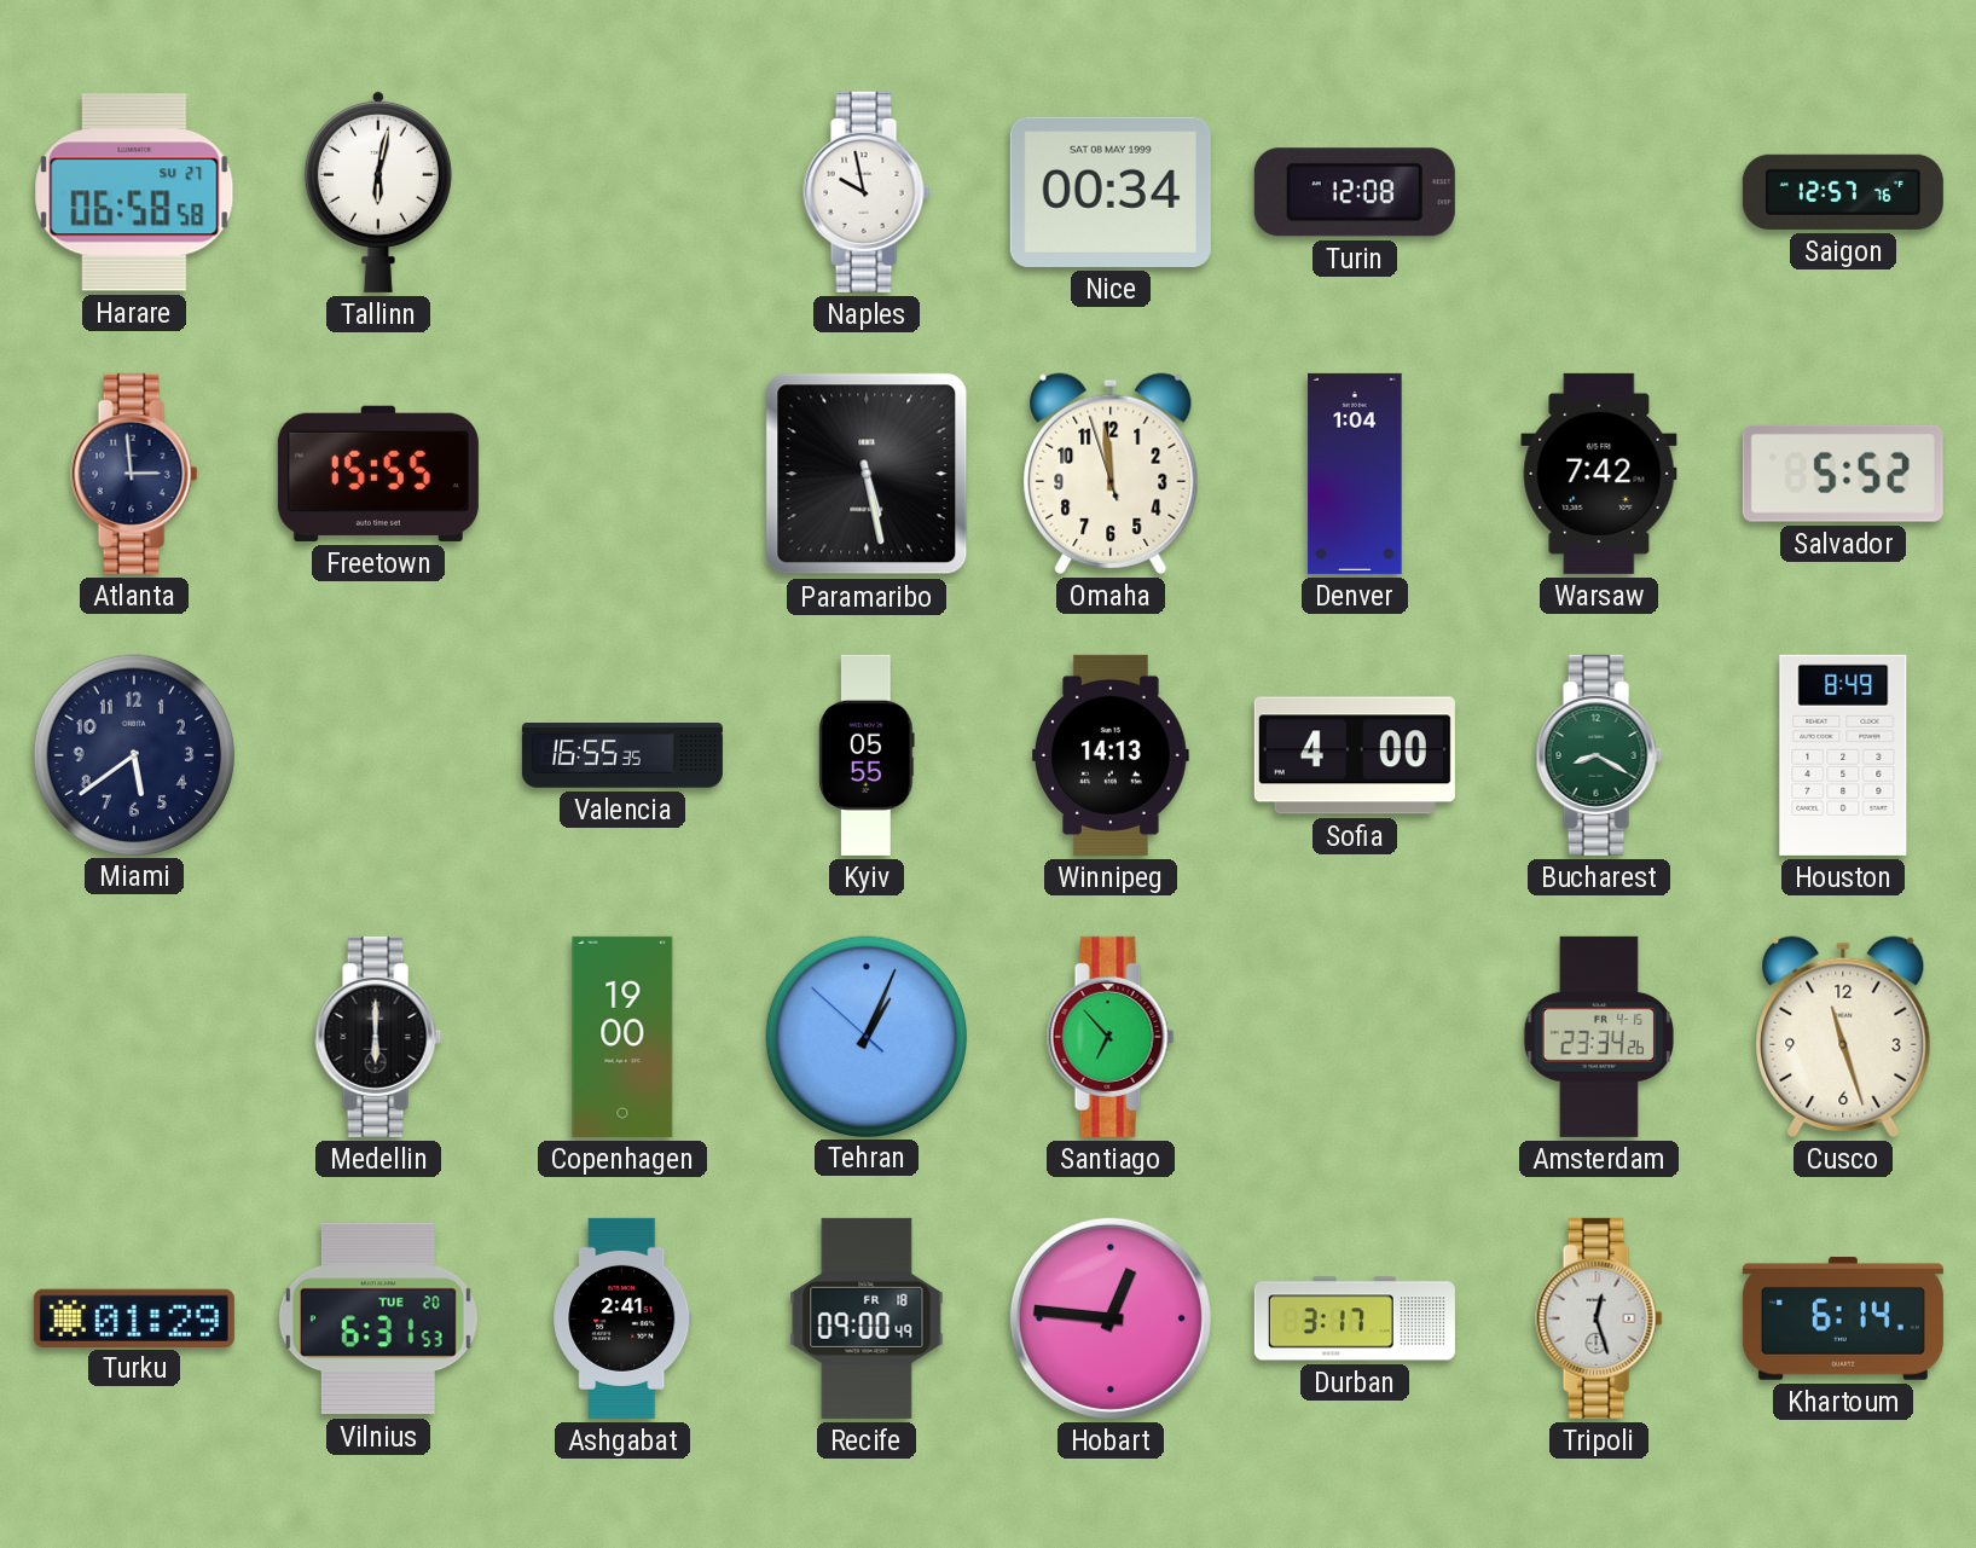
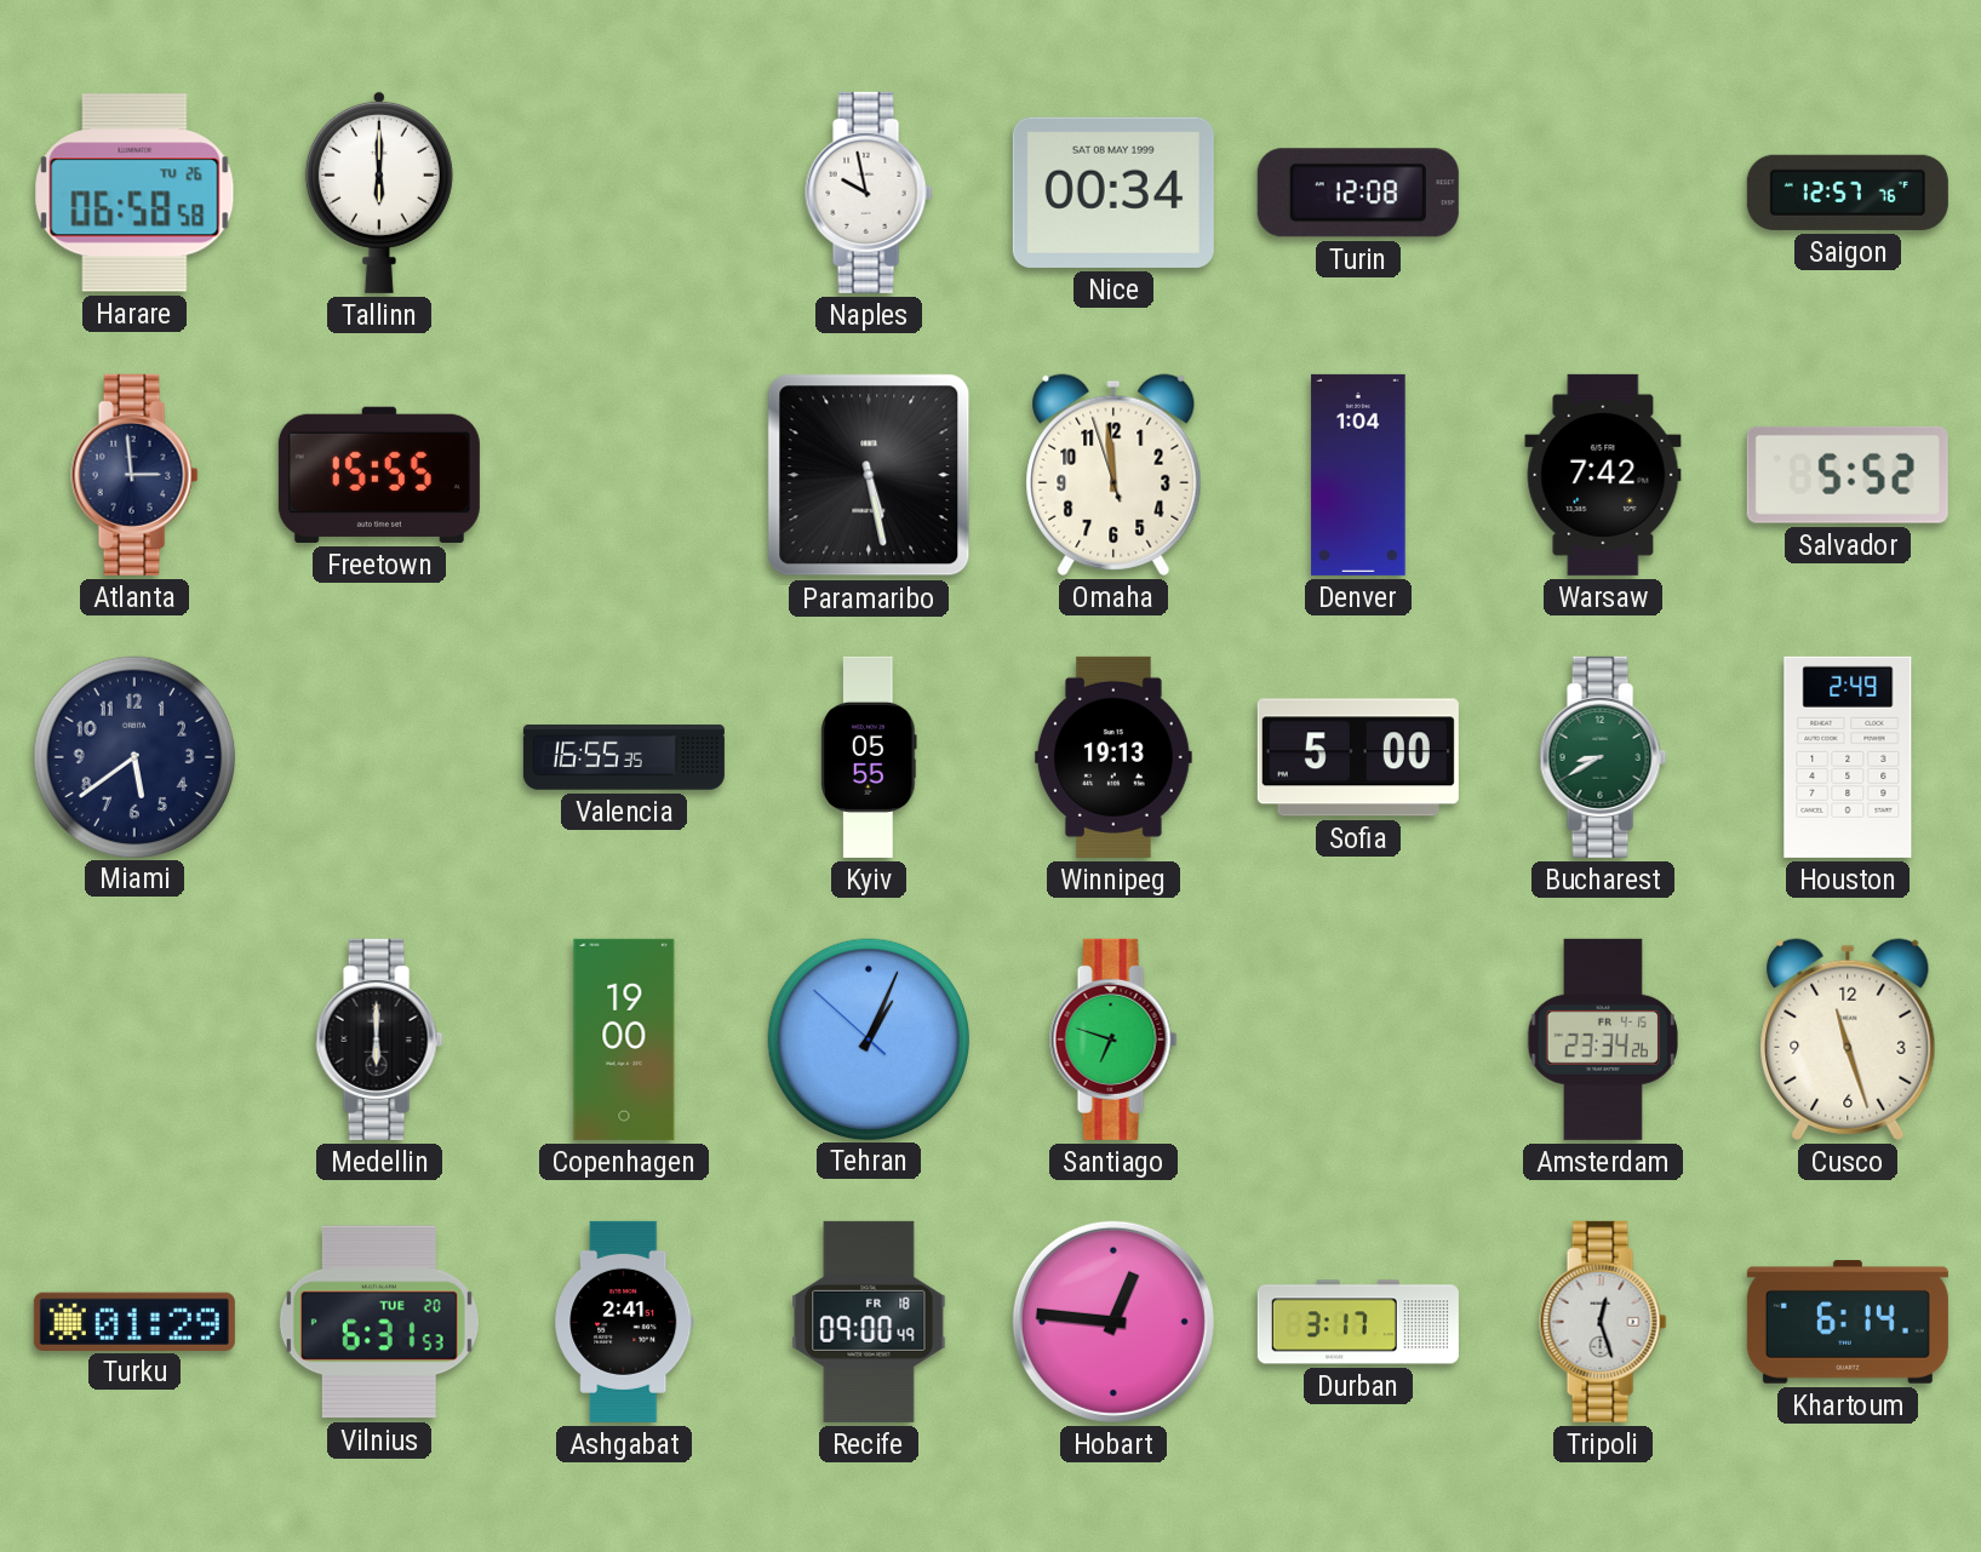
Harare date: SU 27 -> TU 26 (134, 194)
Tallinn: 6:02 -> 6:00 (379, 191)
Winnipeg: 14:13 -> 19:13 (1113, 757)
Sofia: 4:00 -> 5:00 (1358, 757)
Bucharest: 8:20 -> 8:40 (1603, 757)
Houston: 8:49 -> 2:49 (1848, 757)
Santiago: 6:53 -> 6:48 (1113, 1040)
